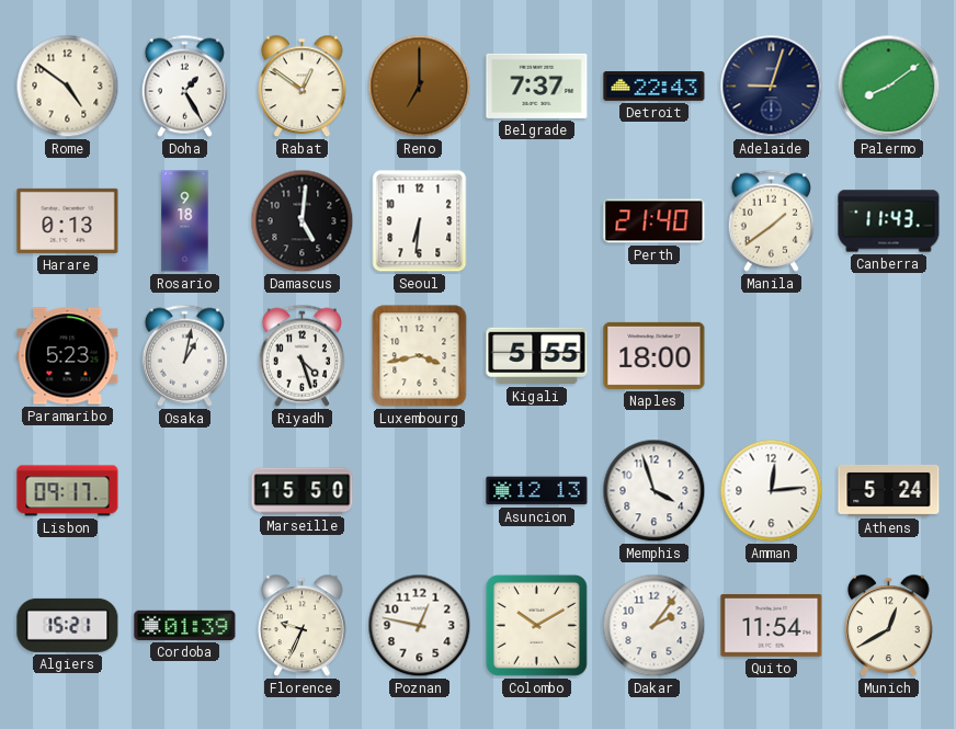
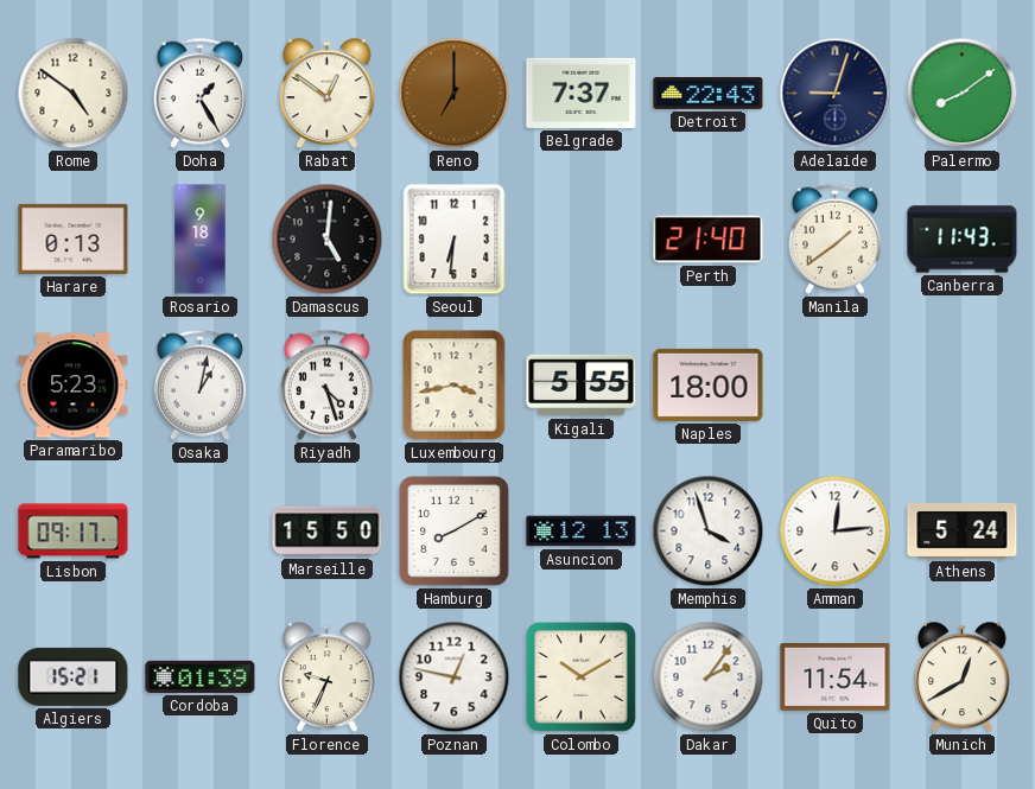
Hamburg: none -> 8:10 (453, 530)
